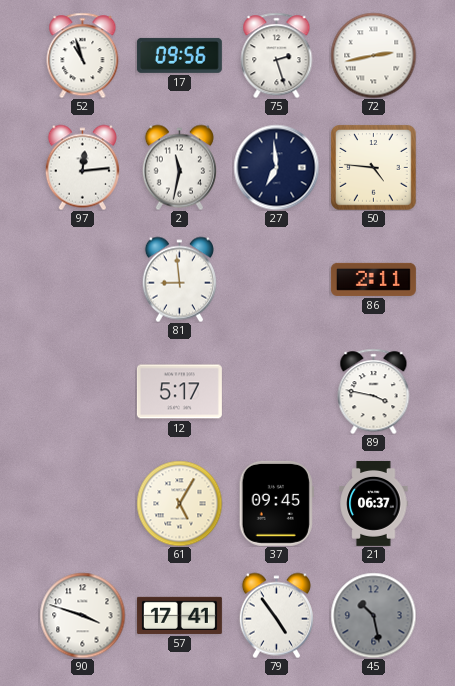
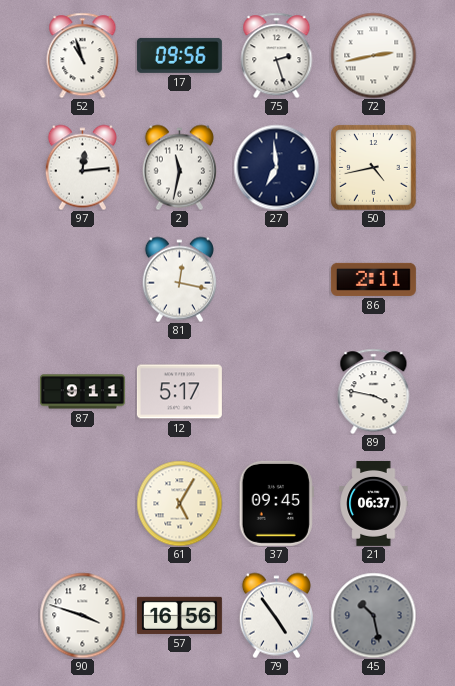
50: 4:46 -> 4:43 (373, 167)
81: 8:59 -> 12:17 (179, 279)
87: none -> 9:11 (82, 392)
57: 17:41 -> 16:56 (179, 615)
